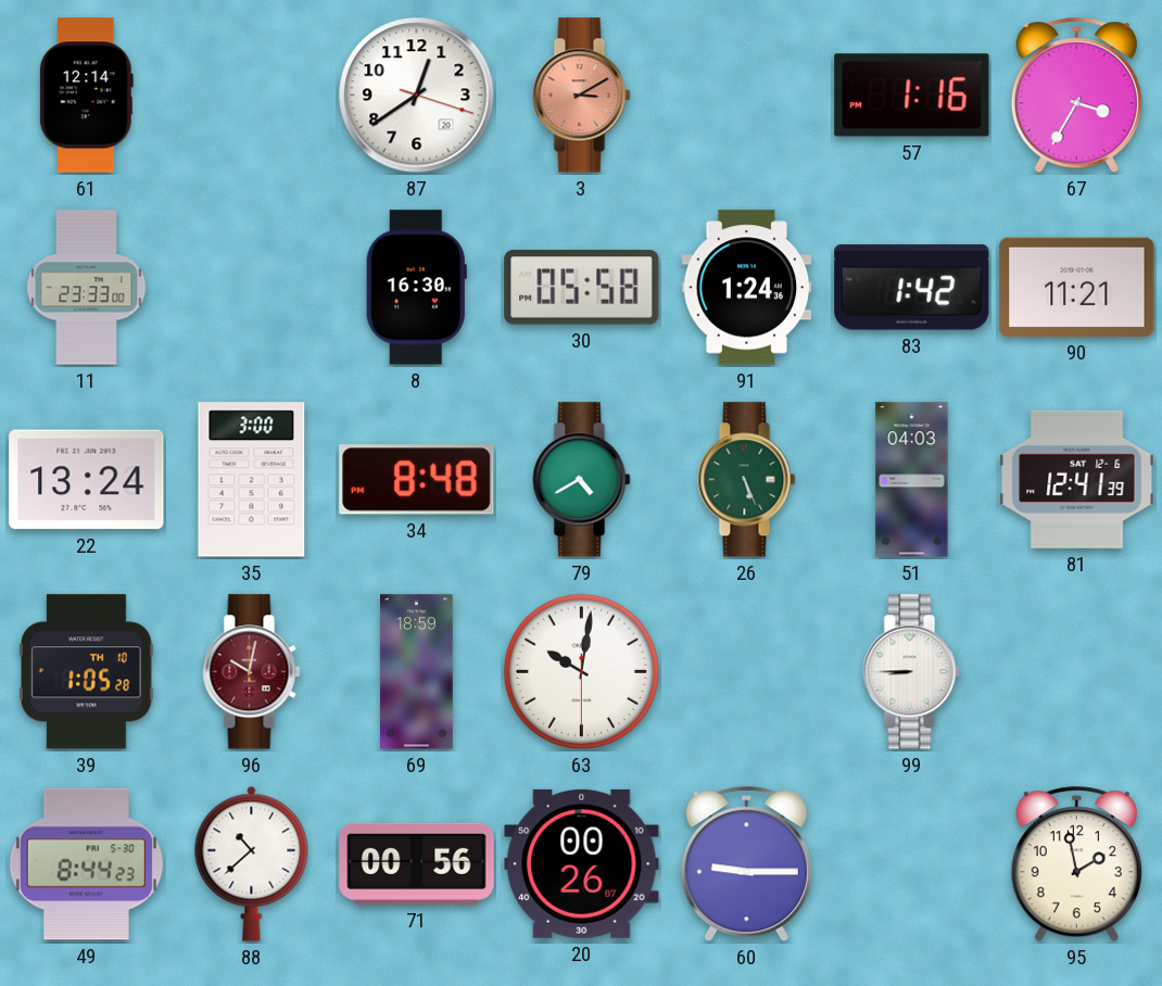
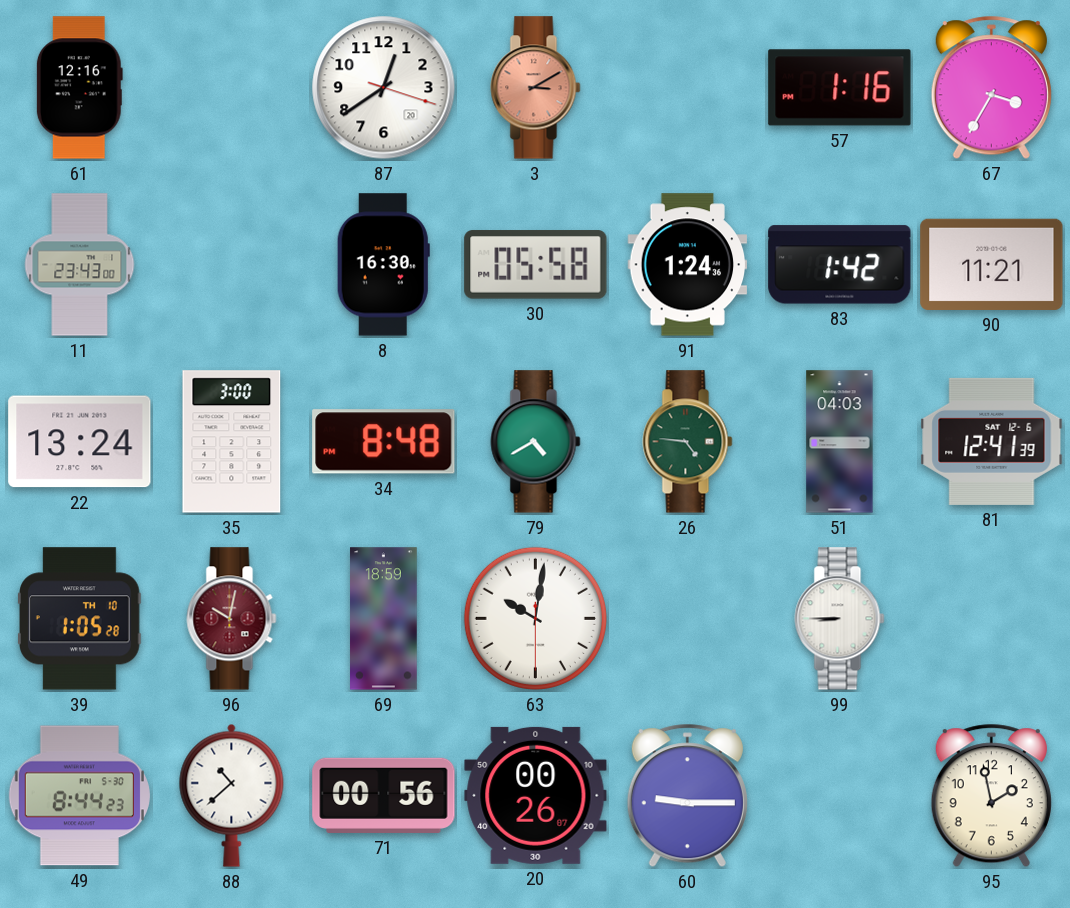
61: 12:14 -> 12:16 (79, 88)
11: 23:33 -> 23:43 (80, 265)
26: 5:26 -> 4:46 (688, 442)
